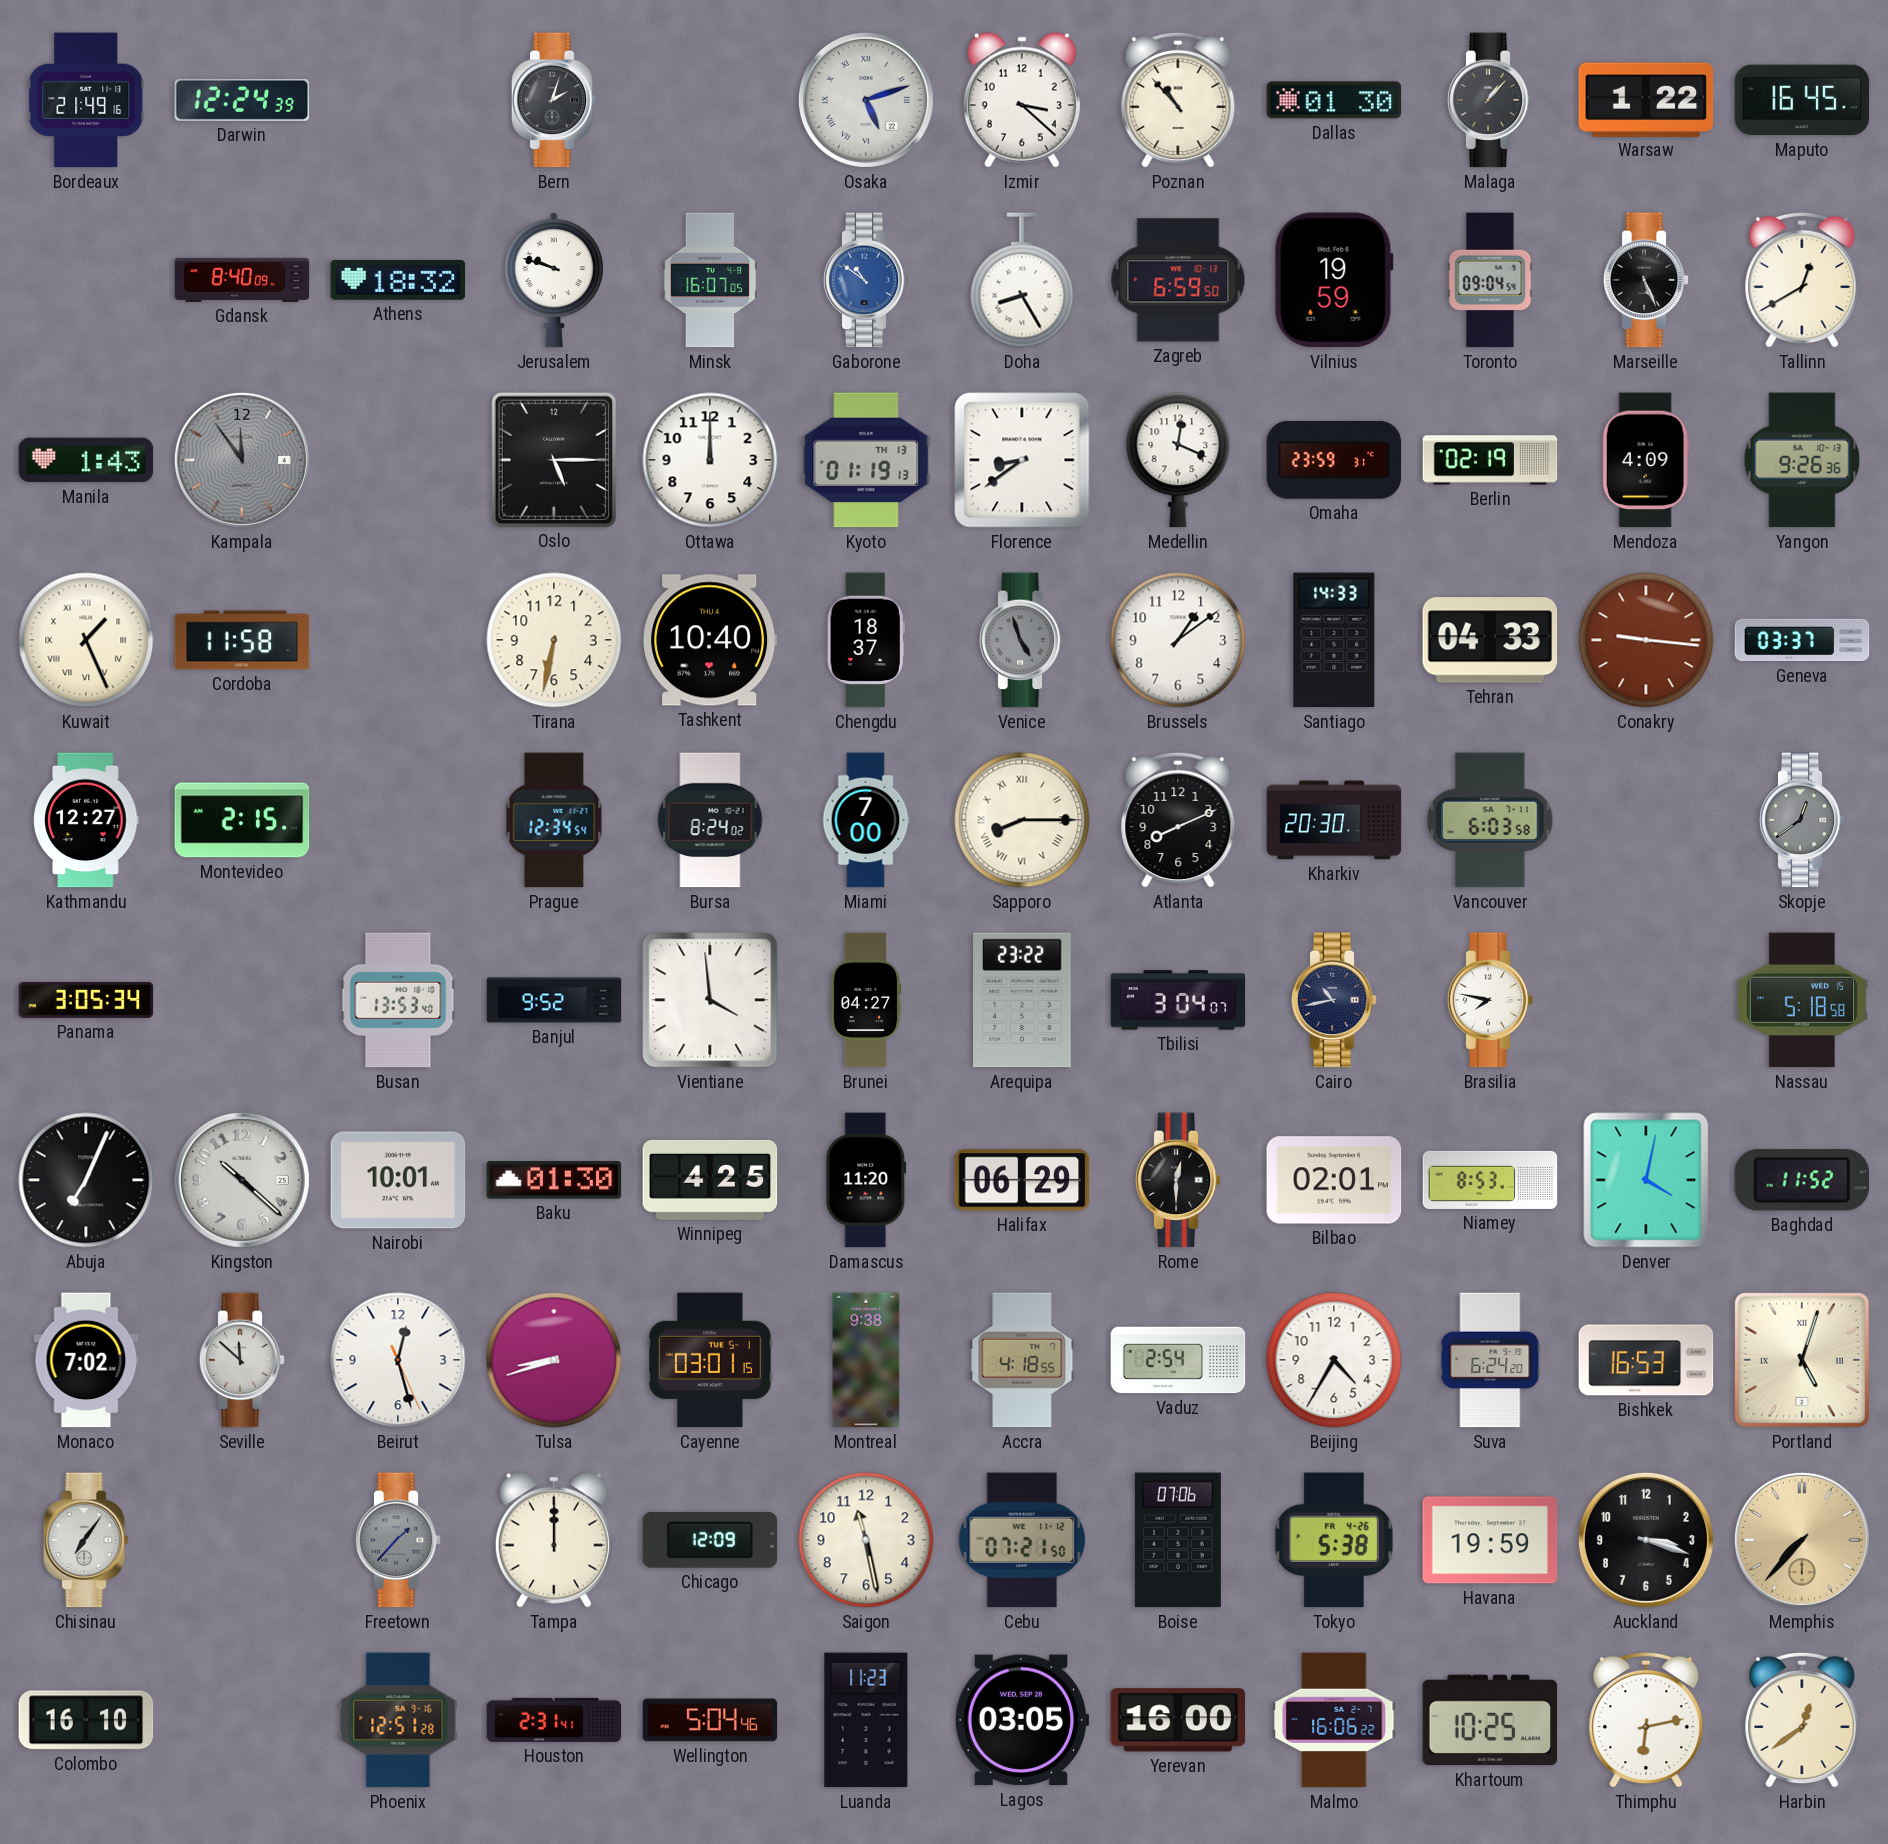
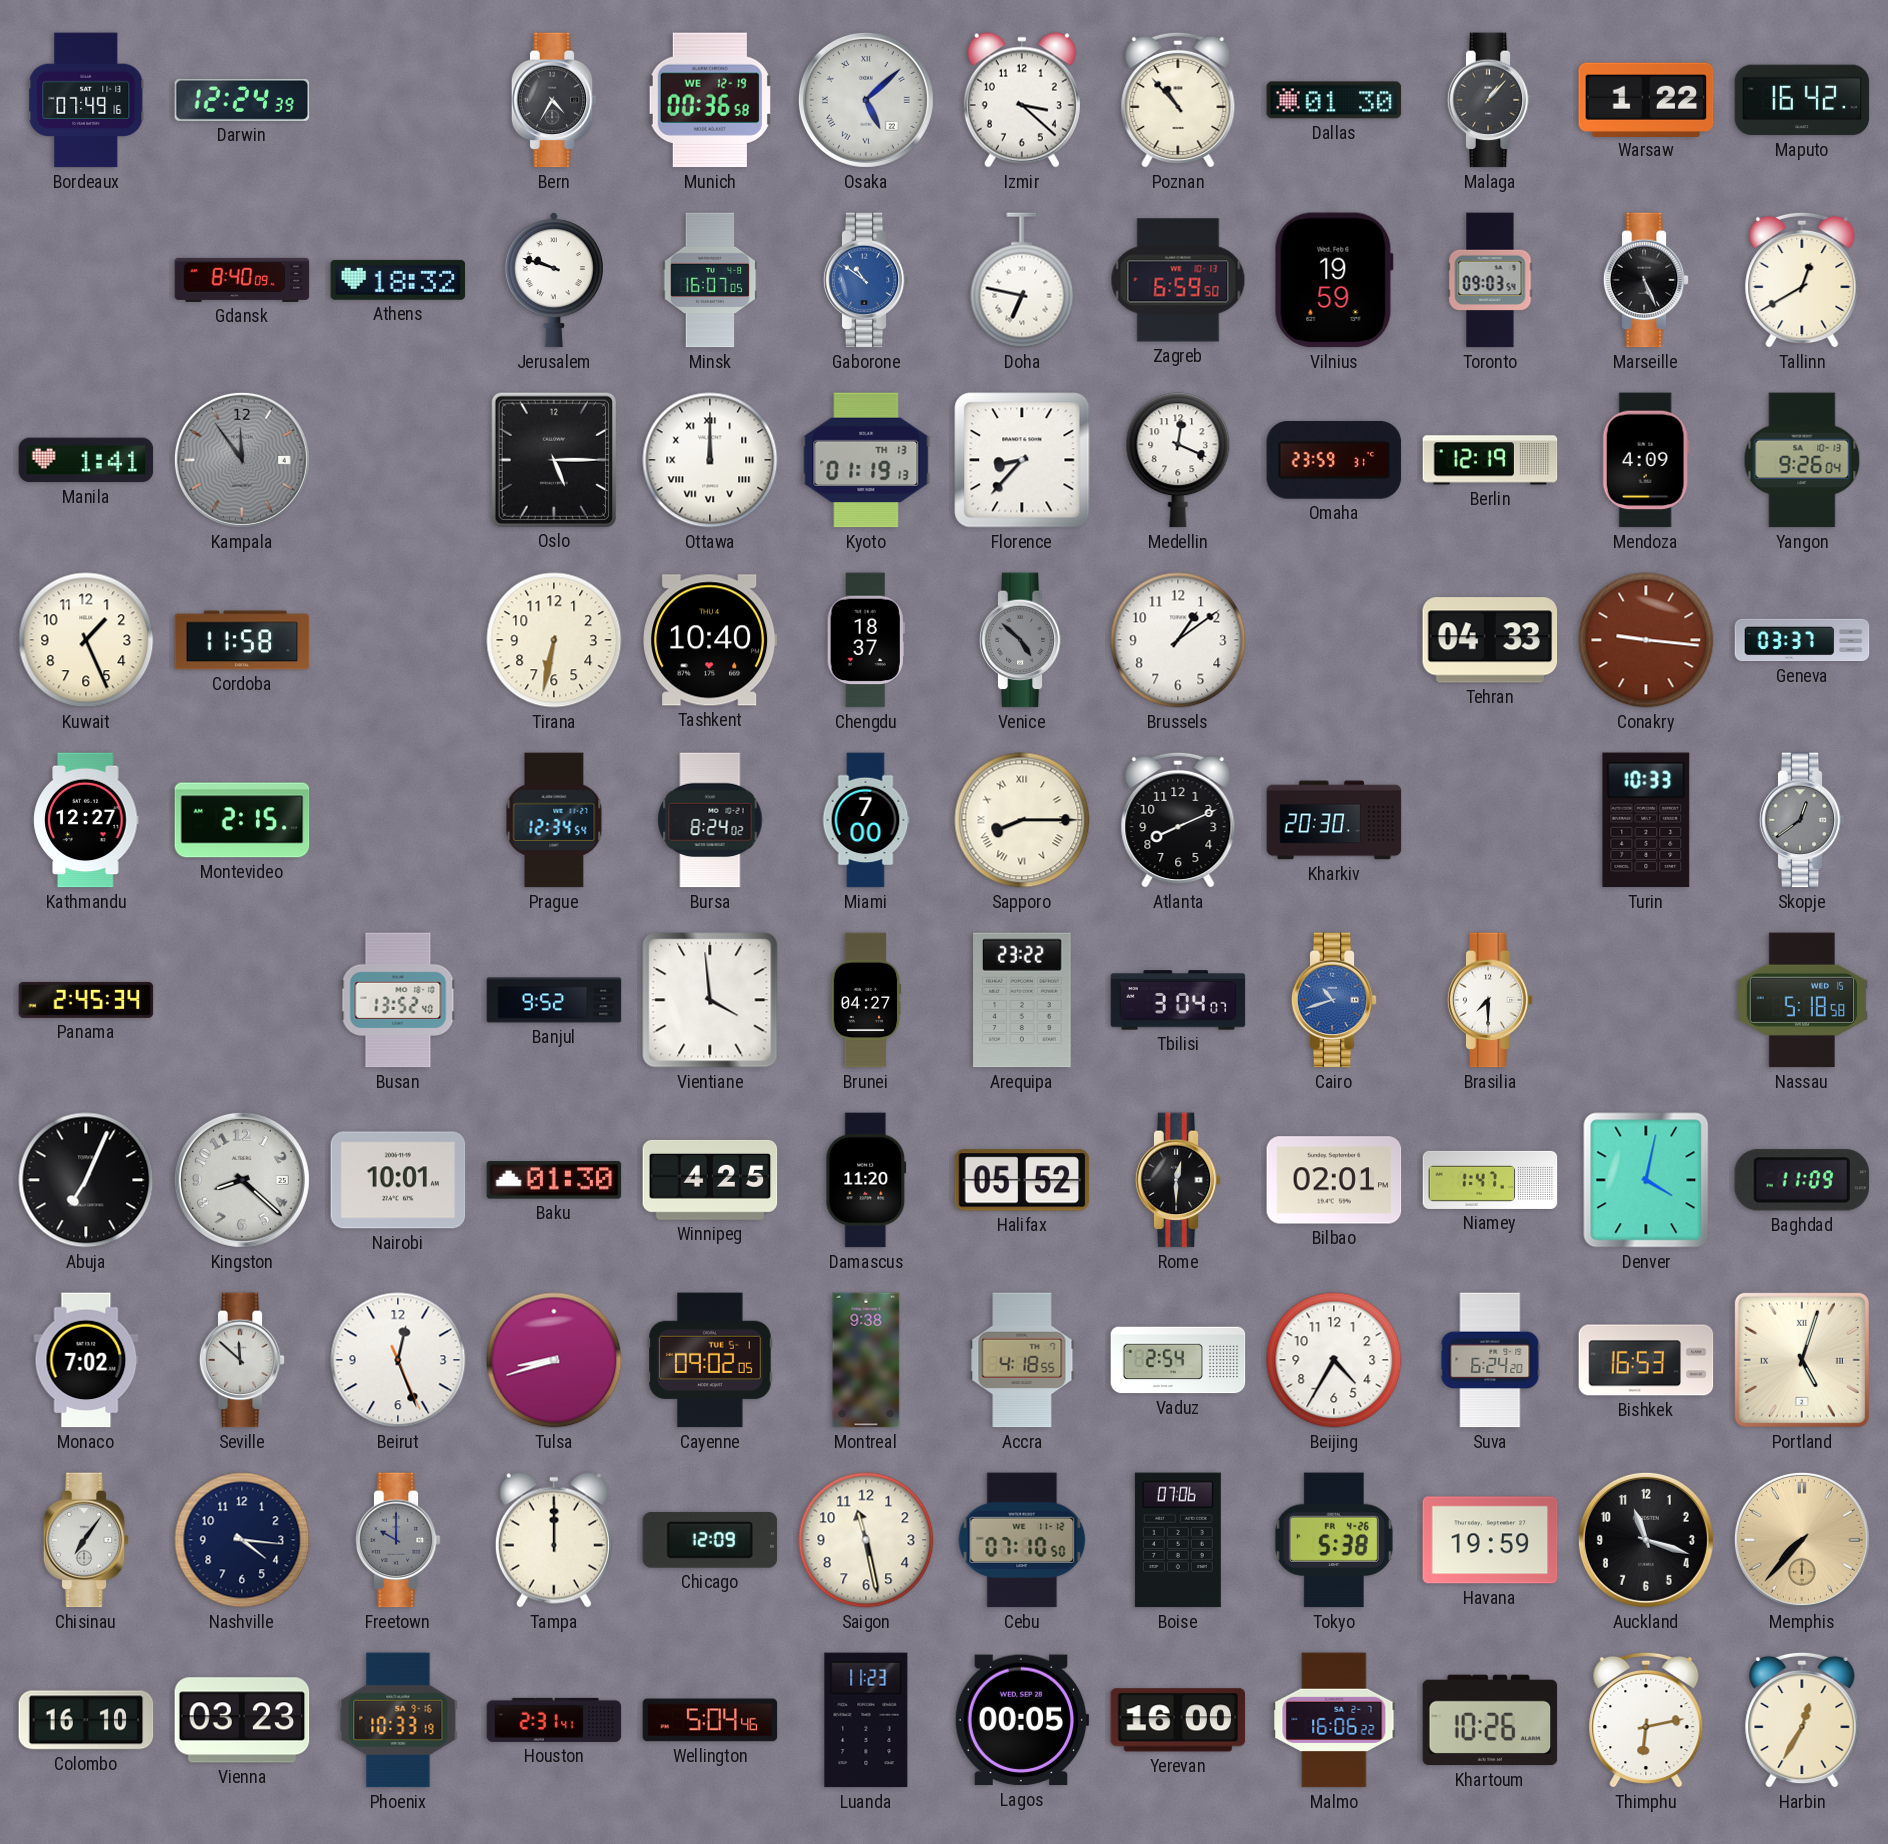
Bordeaux: 21:49 -> 07:49 (86, 100)
Bern: 2:03 -> 4:35 (554, 100)
Munich: none -> 00:36 (710, 100)
Osaka: 5:12 -> 5:08 (866, 100)
Maputo: 16:45 -> 16:42 (1802, 100)
Doha: 8:25 -> 6:47 (1022, 280)
Toronto: 09:04 -> 09:03 (1490, 280)
Manila: 1:43 -> 1:41 (86, 460)
Ottawa numerals: Arabic -> Roman (710, 460)
Florence: 8:39 -> 8:37 (1022, 460)
Berlin: 02:19 -> 12:19 (1490, 460)
Yangon: 9:26:36 -> 9:26:04 (1802, 460)
Kuwait numerals: Roman -> Arabic (86, 640)
Venice: 4:57 -> 4:52 (1022, 640)
Santiago: 14:33 -> none (1334, 640)
Vancouver: 6:03 -> none (1490, 820)
Turin: none -> 10:33 (1646, 820)
Panama: 3:05 -> 2:45 (86, 1000)
Busan: 13:53 -> 13:52 (398, 1000)
Cairo: 10:43 -> 10:42 (1334, 1000)
Cairo dial: navy -> blue (1334, 1000)
Brasilia: 7:47 -> 7:30 (1490, 1000)
Kingston: 10:22 -> 8:22 (242, 1180)
Halifax: 06:29 -> 05:52 (1022, 1180)
Niamey: 8:53 -> 1:47 (1490, 1180)
Baghdad: 11:52 -> 11:09 (1801, 1180)
Beirut: 12:27 -> 12:26 (398, 1360)
Cayenne: 03:01 -> 09:02 (710, 1360)
Nashville: none -> 4:16 (242, 1540)
Freetown: 1:37 -> 10:00 (398, 1540)
Cebu: 07:21 -> 07:10 (1022, 1540)
Auckland: 3:18 -> 11:18 (1646, 1540)
Vienna: none -> 03:23 (242, 1720)
Phoenix: 12:51 -> 10:33 (398, 1720)
Lagos: 03:05 -> 00:05 (1022, 1720)
Khartoum: 10:25 -> 10:26 (1490, 1720)
Harbin: 12:39 -> 12:35 (1802, 1720)
